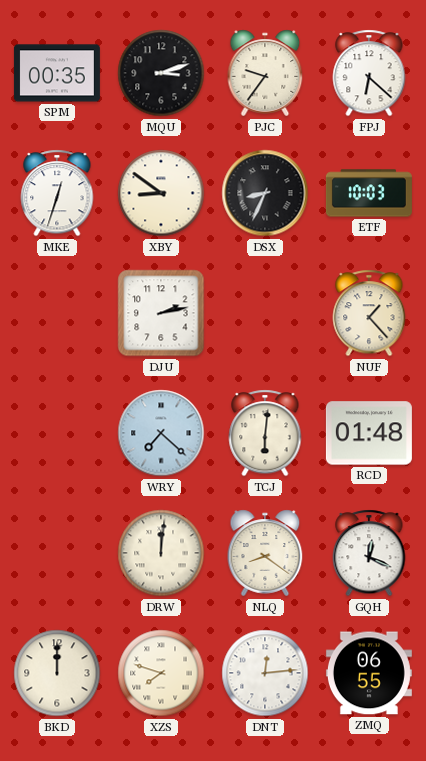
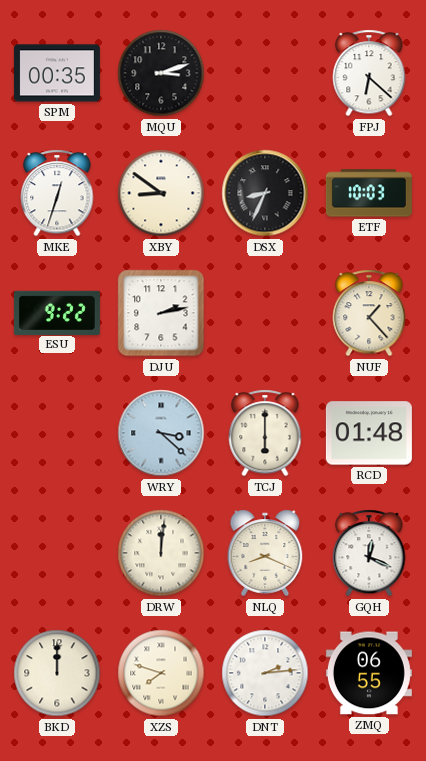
PJC: 9:36 -> none (265, 73)
ESU: none -> 9:22 (57, 312)
WRY: 7:22 -> 3:22 (161, 433)
TCJ: 6:01 -> 6:00 (265, 433)
NLQ: 8:21 -> 8:19 (265, 553)
DNT: 12:14 -> 2:14 (265, 673)
